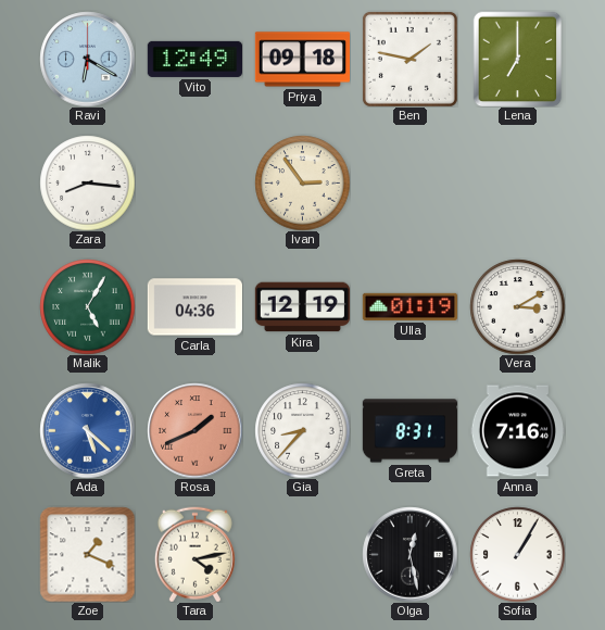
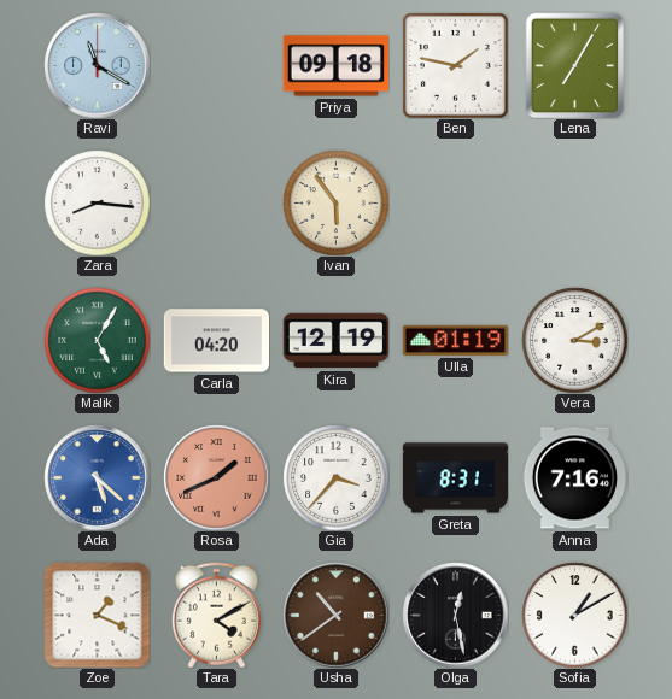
Ravi: 6:20 -> 11:20 (97, 65)
Vito: 12:49 -> none (194, 59)
Lena: 7:00 -> 7:05 (575, 65)
Ivan: 2:54 -> 5:54 (335, 202)
Carla: 04:36 -> 04:20 (216, 341)
Gia: 8:37 -> 3:37 (335, 477)
Tara: 4:13 -> 4:10 (216, 615)
Usha: none -> 10:39 (335, 615)
Sofia: 1:05 -> 1:10 (574, 615)
